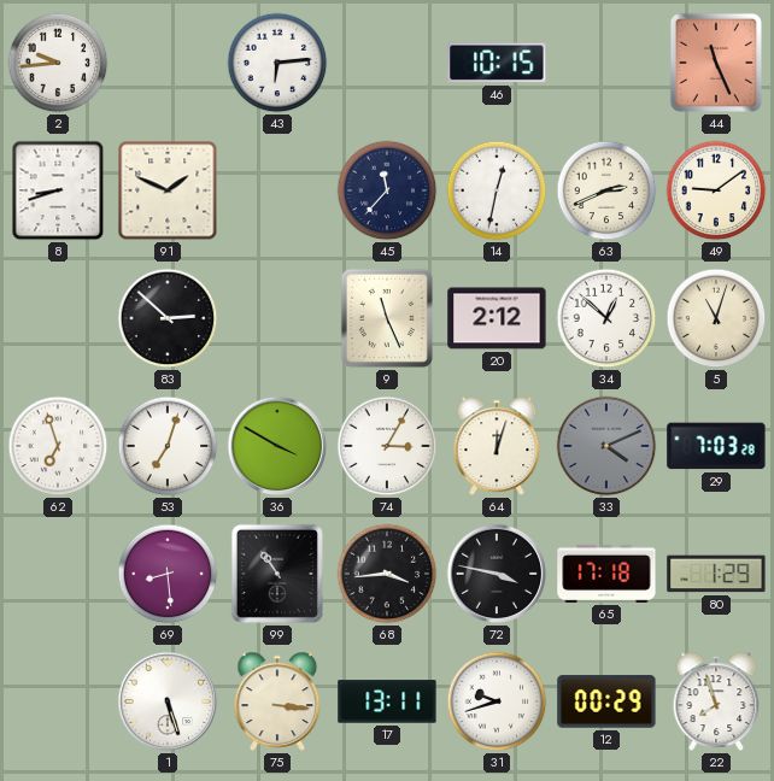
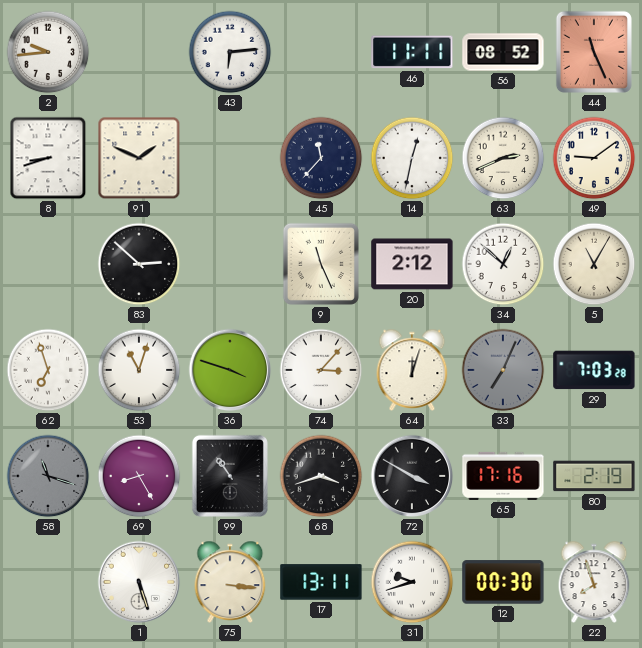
46: 10:15 -> 11:11 (412, 52)
56: none -> 08:52 (503, 52)
5: 11:03 -> 11:05 (594, 264)
53: 7:03 -> 11:03 (139, 370)
36: 3:50 -> 3:48 (230, 370)
74: 3:05 -> 3:07 (321, 370)
33: 4:11 -> 7:04 (503, 370)
58: none -> 11:18 (48, 476)
69: 8:29 -> 8:25 (139, 476)
68: 3:44 -> 3:42 (321, 476)
72: 3:47 -> 3:50 (412, 476)
65: 17:18 -> 17:16 (503, 476)
80: 1:29 -> 2:19 (594, 476)
12: 00:29 -> 00:30 (503, 582)
